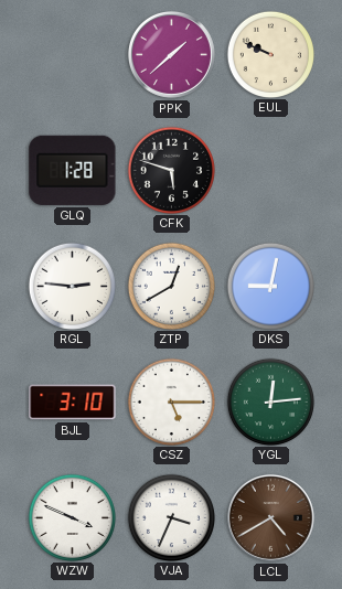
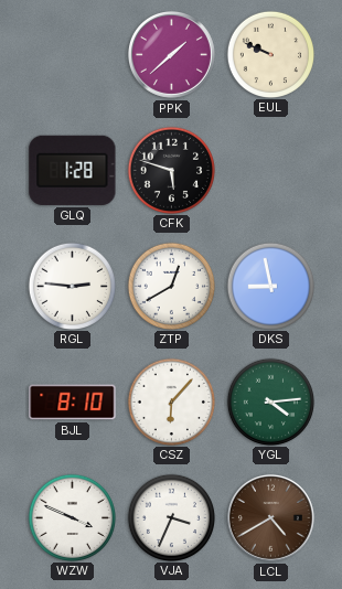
DKS: 9:02 -> 8:58 (270, 286)
BJL: 3:10 -> 8:10 (73, 403)
CSZ: 5:15 -> 6:07 (171, 401)
YGL: 12:14 -> 4:14 (270, 401)
